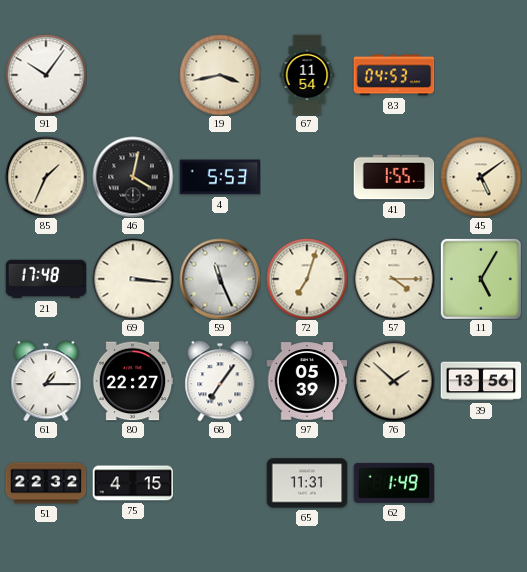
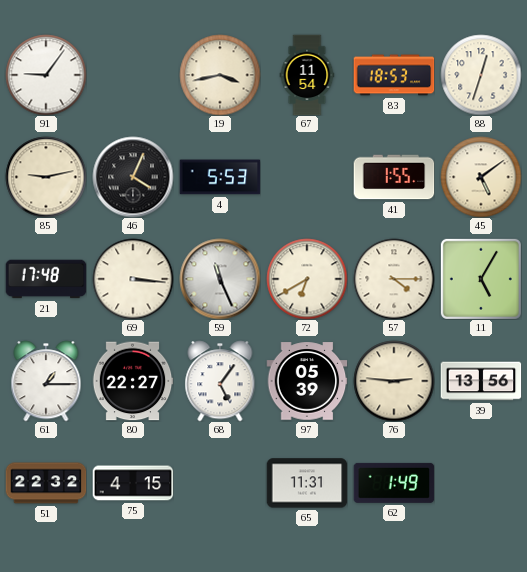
91: 10:06 -> 9:06 (46, 75)
83: 04:53 -> 18:53 (394, 75)
88: none -> 12:33 (481, 75)
85: 1:34 -> 9:13 (46, 177)
46: 4:02 -> 4:04 (133, 177)
72: 7:03 -> 6:40 (307, 279)
68: 7:06 -> 5:06 (220, 381)
76: 1:52 -> 2:46 (394, 381)
